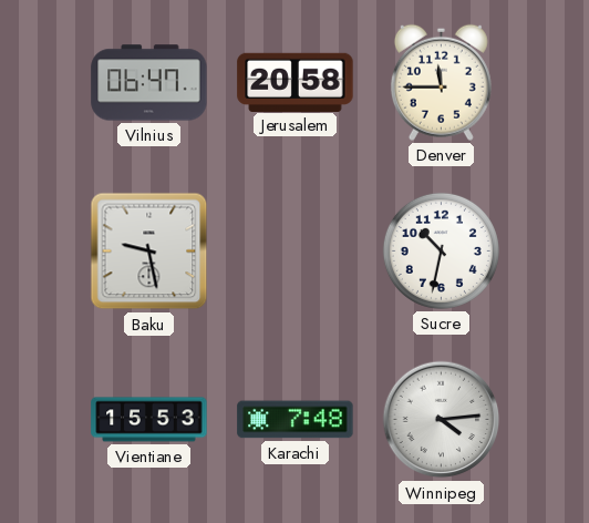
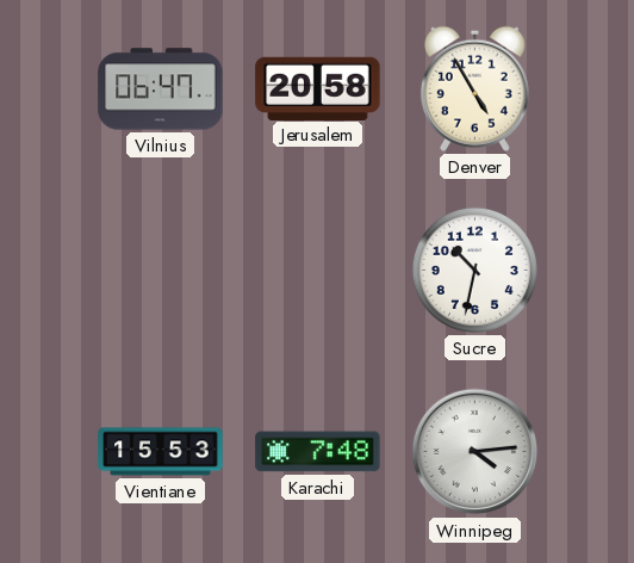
Denver: 11:45 -> 4:55 (474, 88)
Baku: 9:28 -> none (149, 252)
